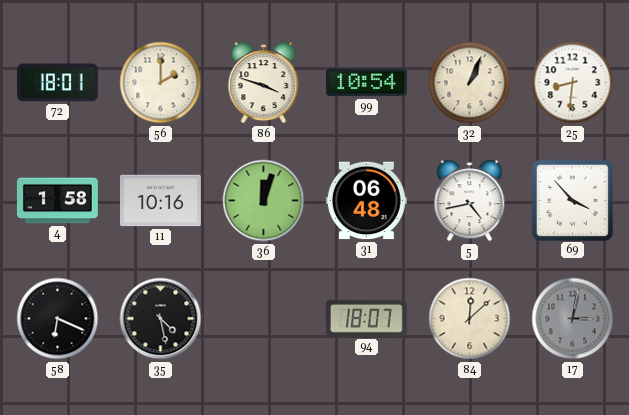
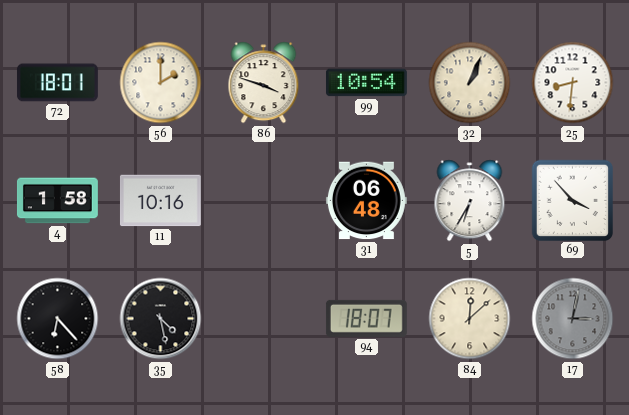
36: 12:03 -> none (264, 201)
5: 4:43 -> 6:35 (470, 201)
58: 6:19 -> 6:23 (58, 319)
